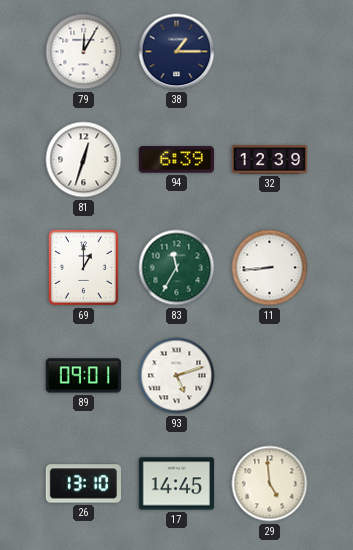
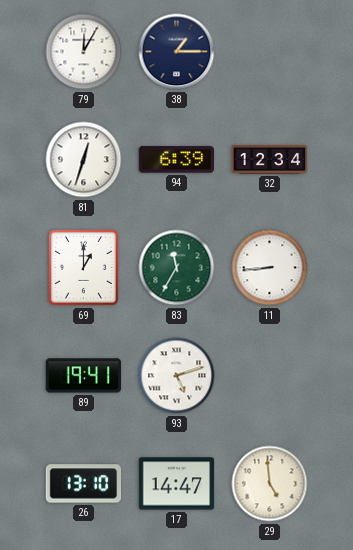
32: 12:39 -> 12:34 (270, 159)
89: 09:01 -> 19:41 (84, 376)
17: 14:45 -> 14:47 (177, 484)
